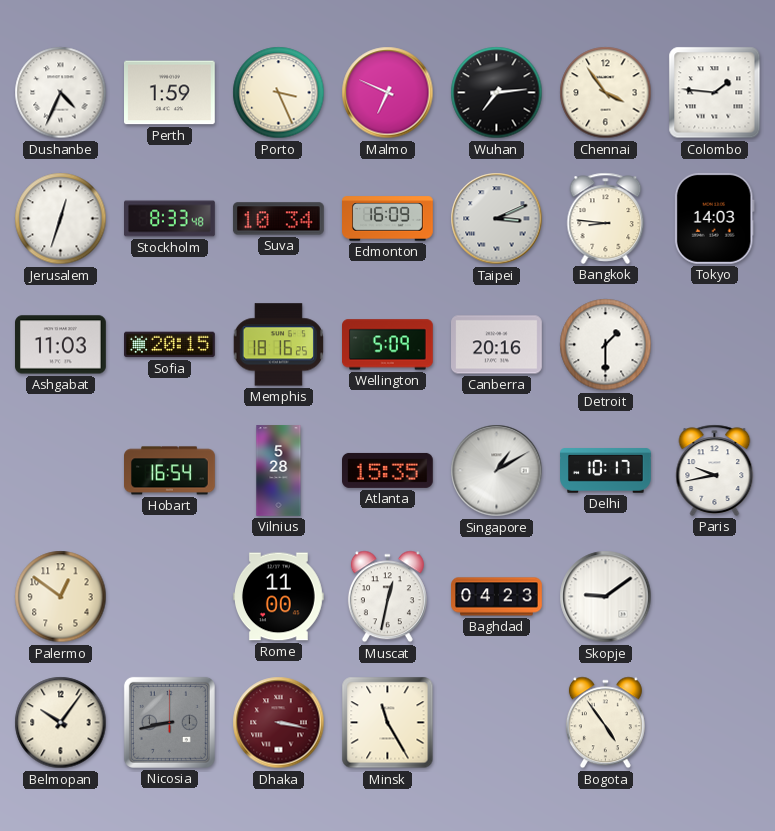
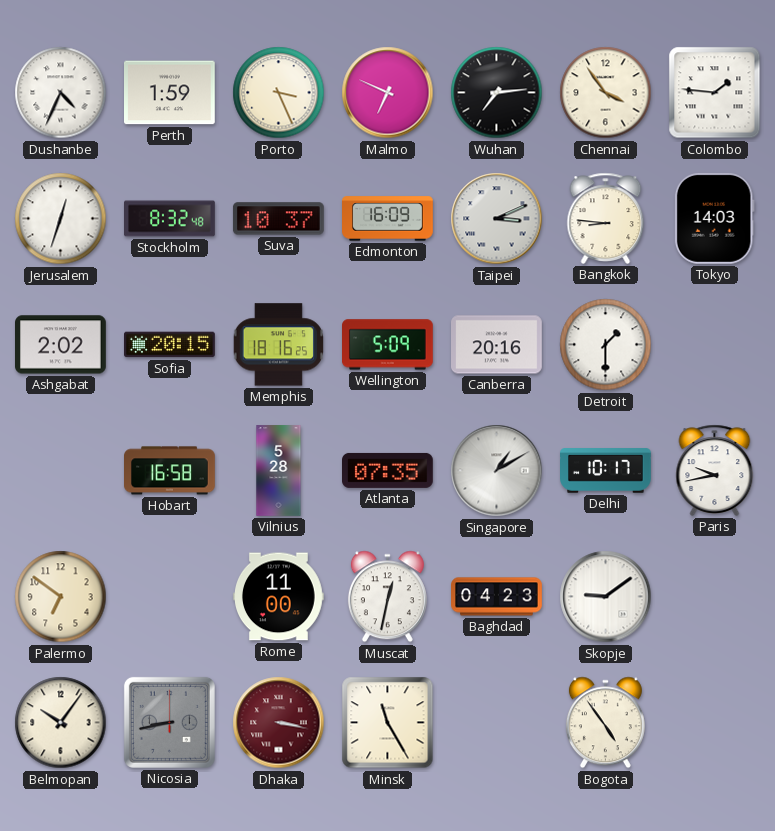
Stockholm: 8:33 -> 8:32 (170, 219)
Suva: 10:34 -> 10:37 (279, 219)
Ashgabat: 11:03 -> 2:02 (61, 345)
Hobart: 16:54 -> 16:58 (170, 471)
Atlanta: 15:35 -> 07:35 (388, 470)
Palermo: 12:51 -> 6:51 (61, 597)
